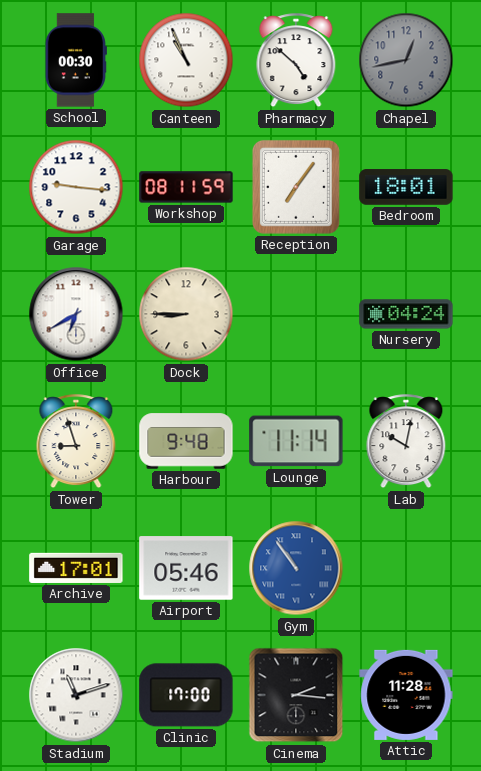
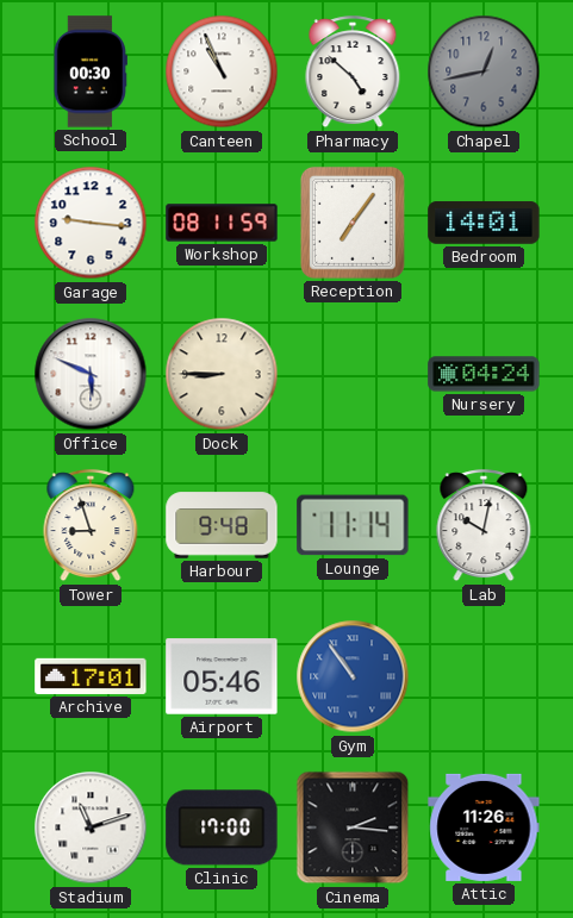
Bedroom: 18:01 -> 14:01 (484, 223)
Office: 6:40 -> 5:49 (91, 374)
Attic: 11:28 -> 11:26 (484, 828)
